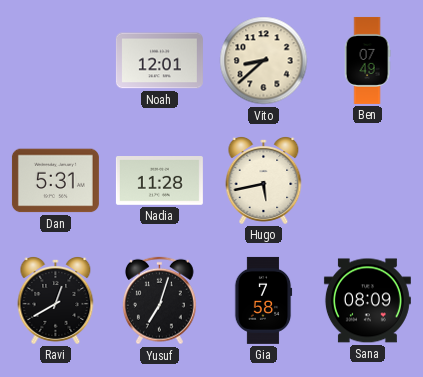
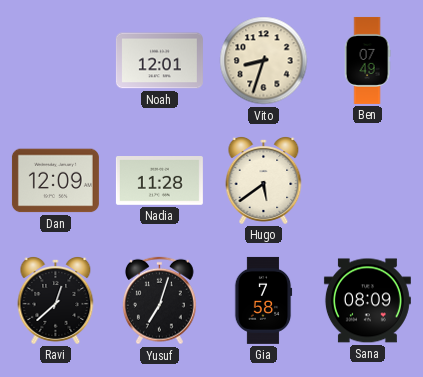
Vito: 8:38 -> 8:33 (264, 61)
Dan: 5:31 -> 12:09 (55, 181)
Hugo: 5:43 -> 5:39 (264, 181)
Ravi: 12:40 -> 12:38 (56, 301)
